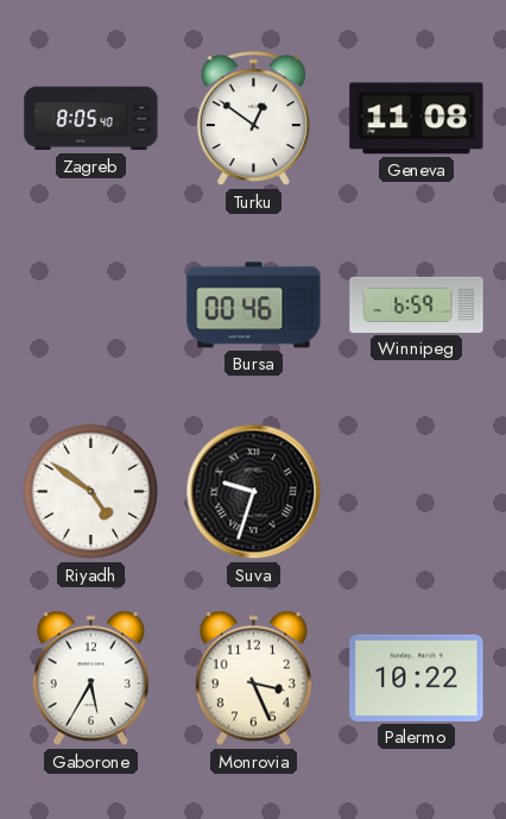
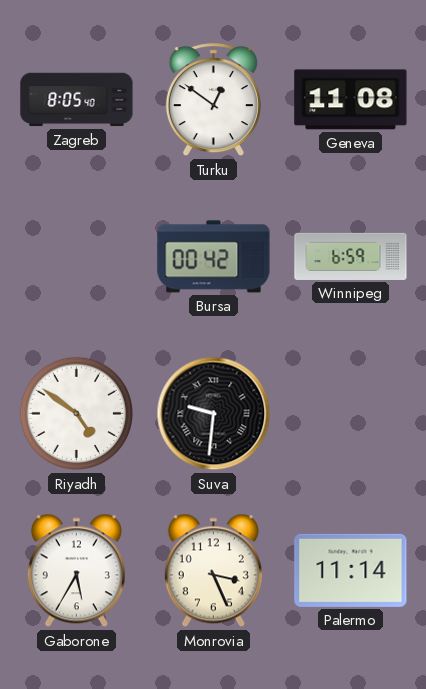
Bursa: 00:46 -> 00:42 (214, 257)
Suva: 9:33 -> 9:31 (214, 414)
Palermo: 10:22 -> 11:14 (351, 570)
